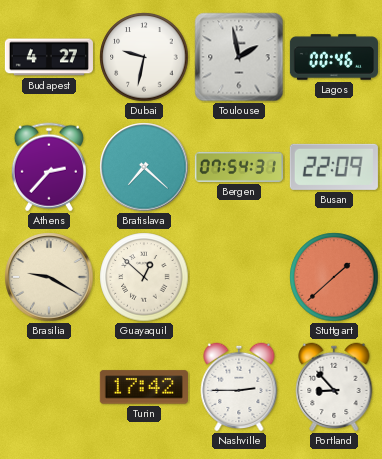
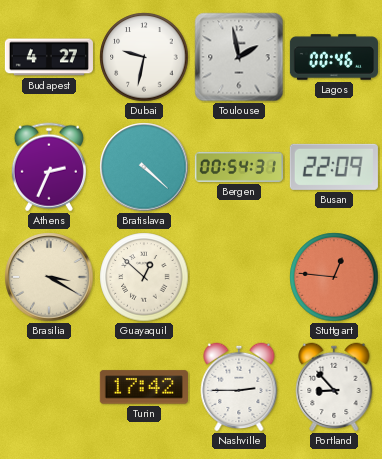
Athens: 2:37 -> 2:34 (49, 167)
Bratislava: 7:22 -> 4:22 (144, 167)
Bergen: 07:54 -> 00:54 (239, 167)
Brasilia: 9:20 -> 3:20 (49, 277)
Stuttgart: 1:38 -> 12:46 (334, 277)
